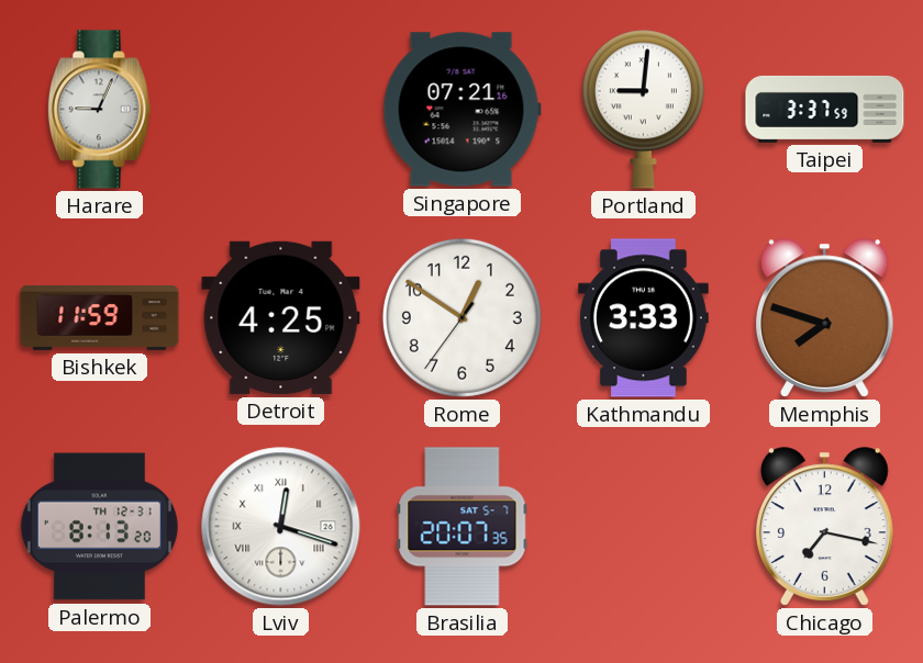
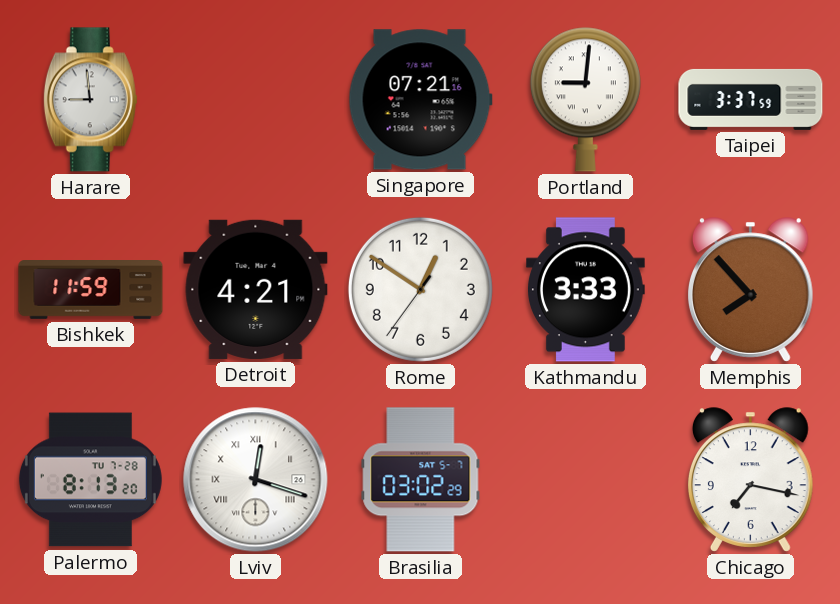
Harare: 9:04 -> 8:59 (90, 100)
Detroit: 4:25 -> 4:21 (256, 289)
Memphis: 7:48 -> 7:53 (750, 290)
Palermo date: TH 12-31 -> TU 7-28 (90, 480)
Brasilia: 20:07 -> 03:02 (421, 480)
